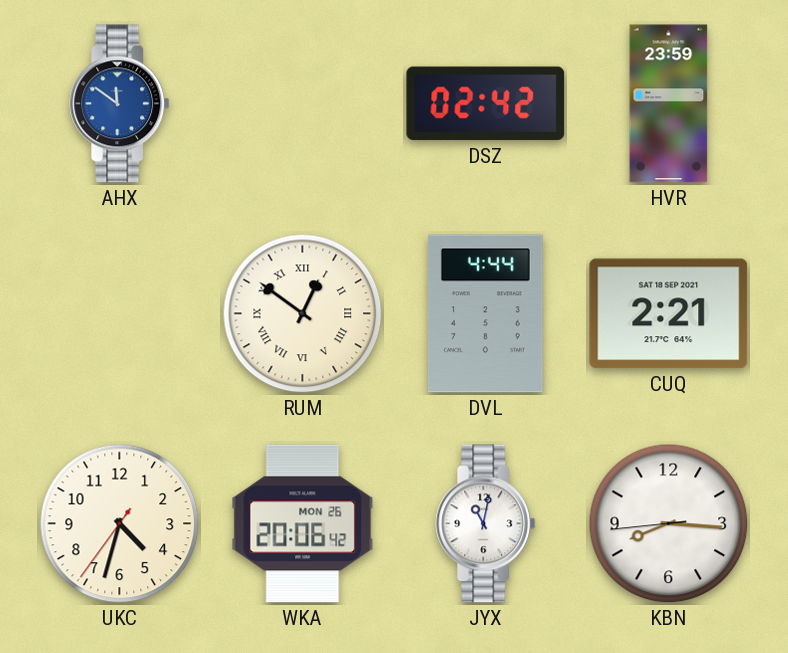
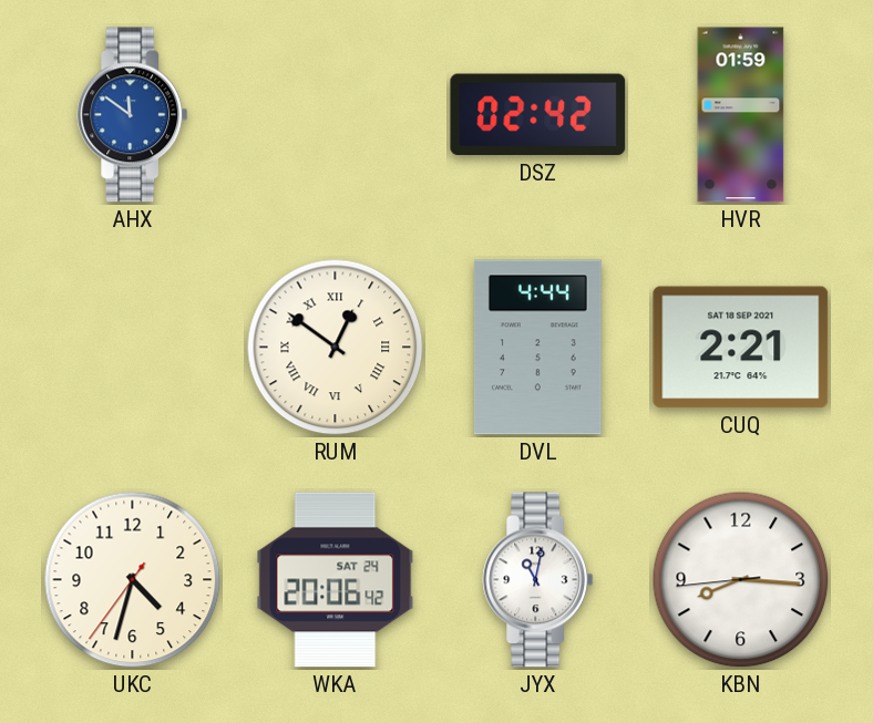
HVR: 23:59 -> 01:59 (741, 115)
WKA date: MON 26 -> SAT 24 (336, 580)
